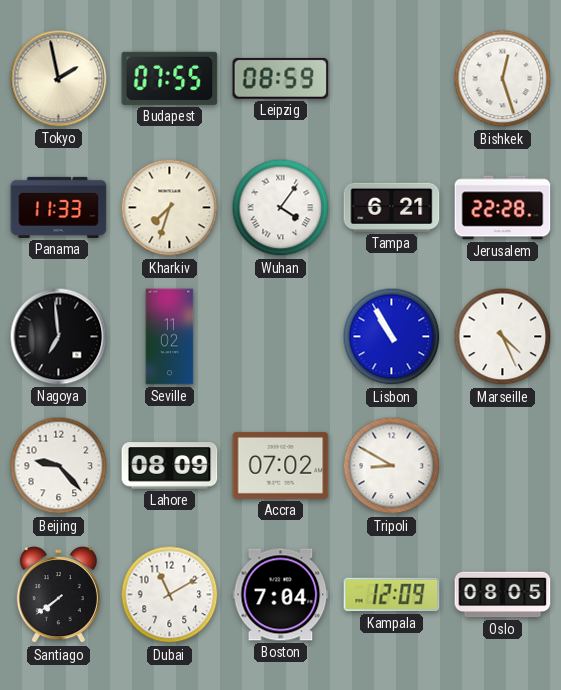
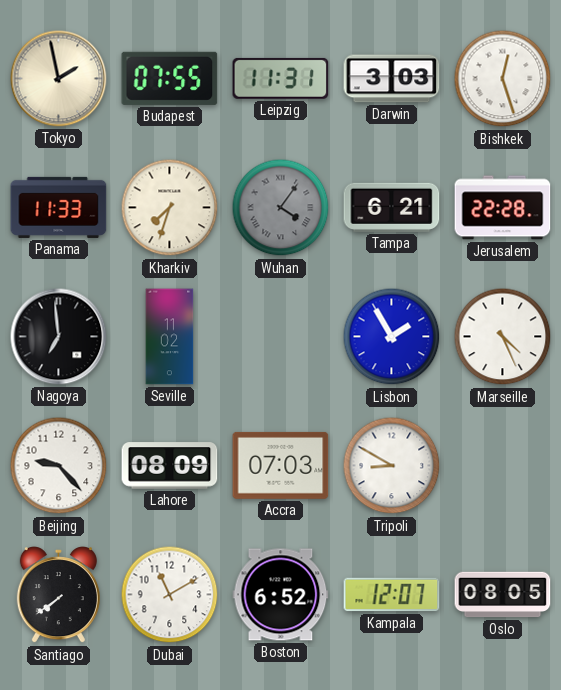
Leipzig: 08:59 -> 11:31 (281, 78)
Darwin: none -> 3:03 (392, 79)
Wuhan dial: white -> grey (281, 208)
Lisbon: 10:55 -> 1:55 (392, 337)
Accra: 07:02 -> 07:03 (281, 465)
Boston: 7:04 -> 6:52 (281, 595)
Kampala: 12:09 -> 12:07 (392, 595)
